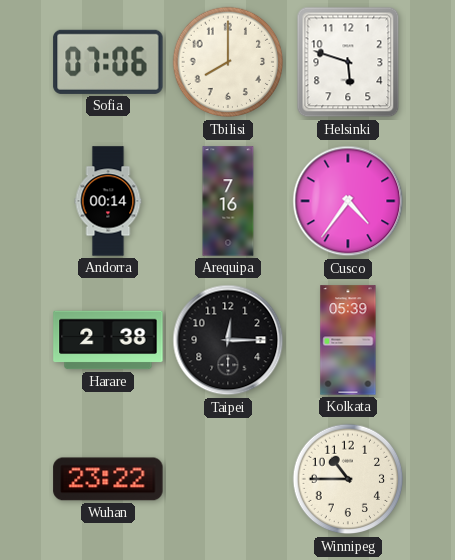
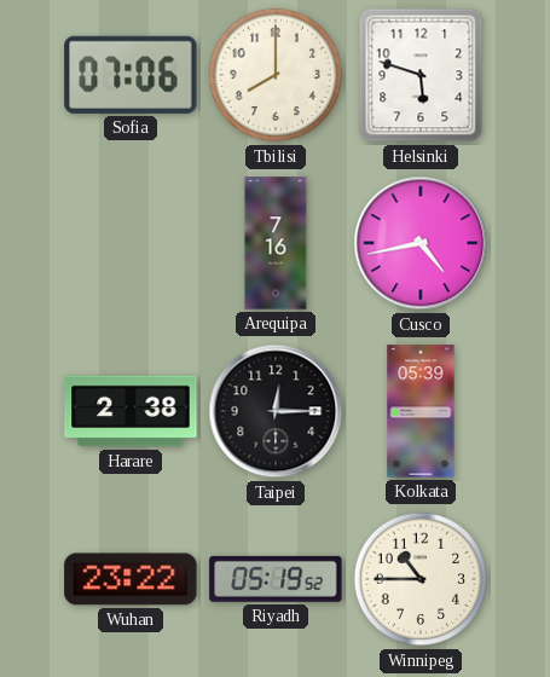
Andorra: 00:14 -> none (108, 201)
Cusco: 4:36 -> 4:43 (421, 243)
Riyadh: none -> 05:19 (276, 579)
